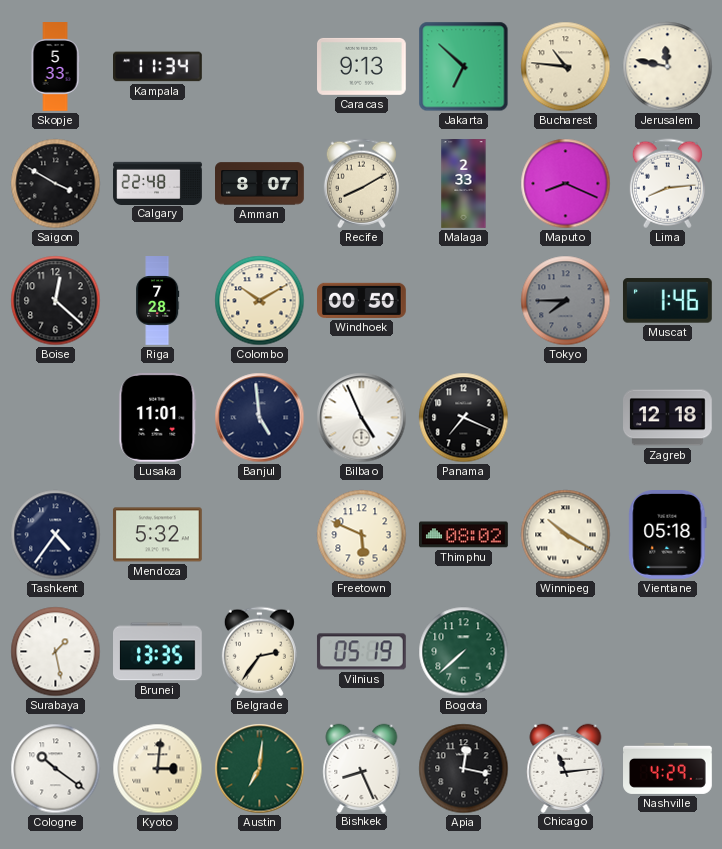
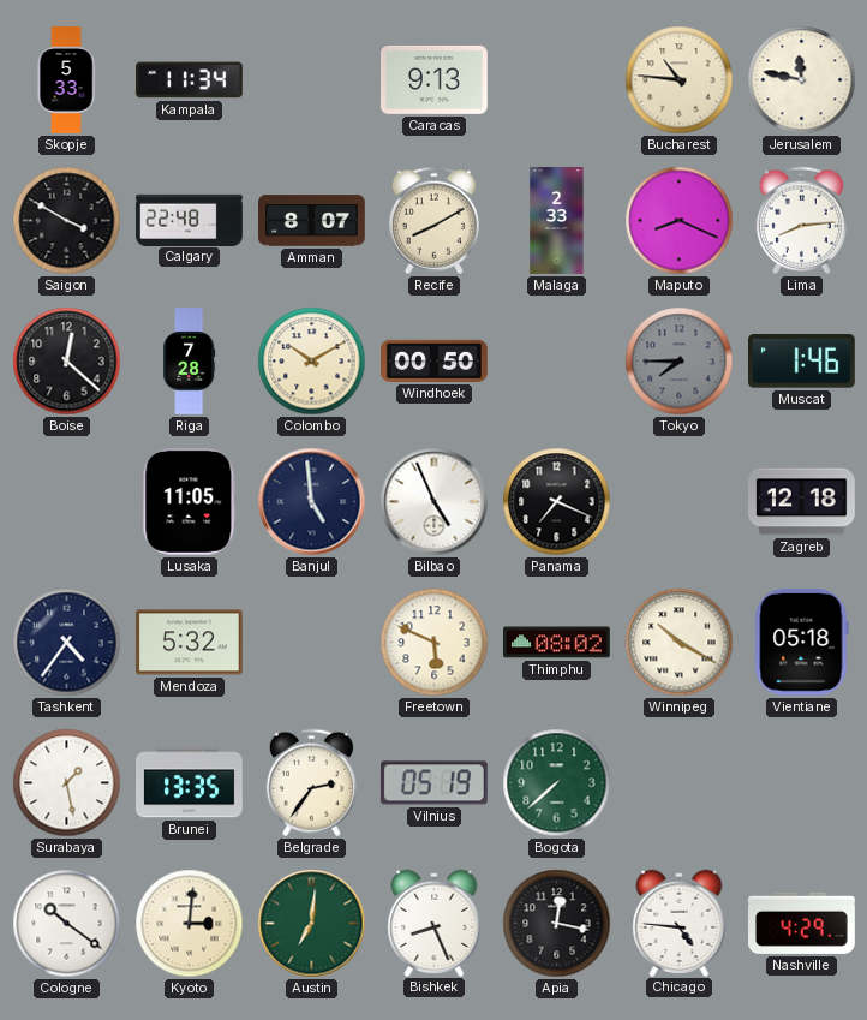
Jakarta: 6:52 -> none (464, 67)
Lusaka: 11:01 -> 11:05 (190, 502)
Chicago: 11:14 -> 4:46 (680, 923)
